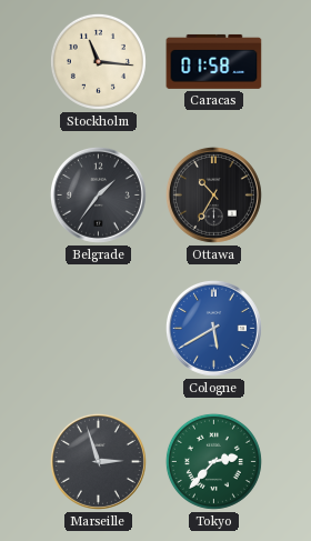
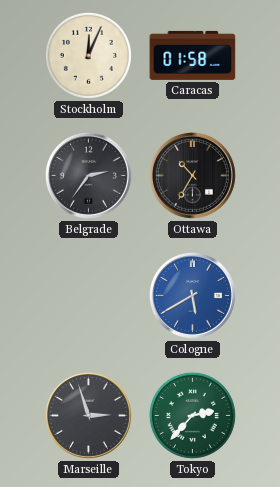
Stockholm: 11:16 -> 12:04 (88, 55)
Belgrade: 1:36 -> 2:36 (88, 175)
